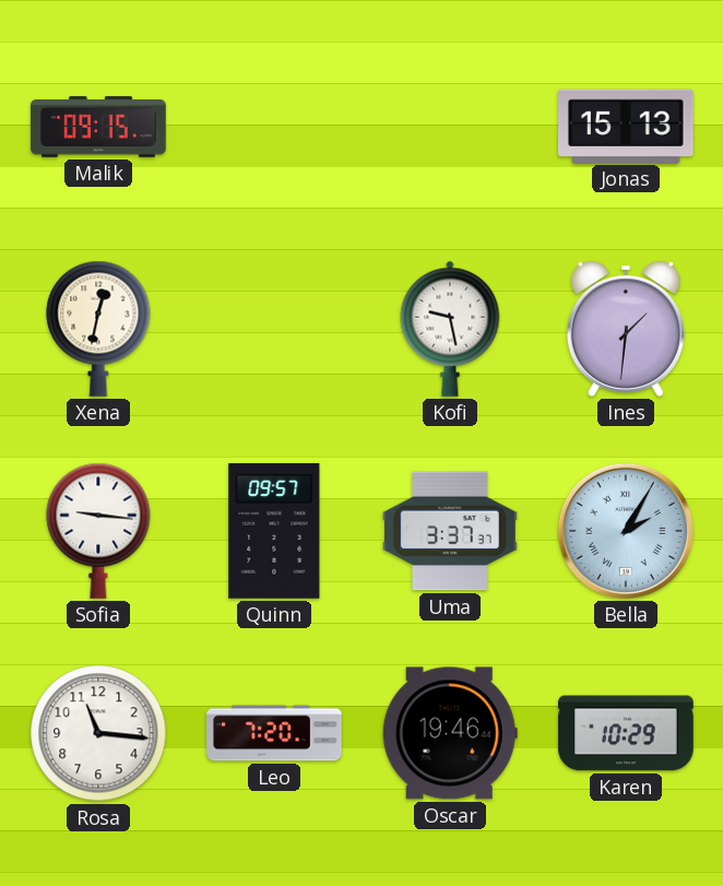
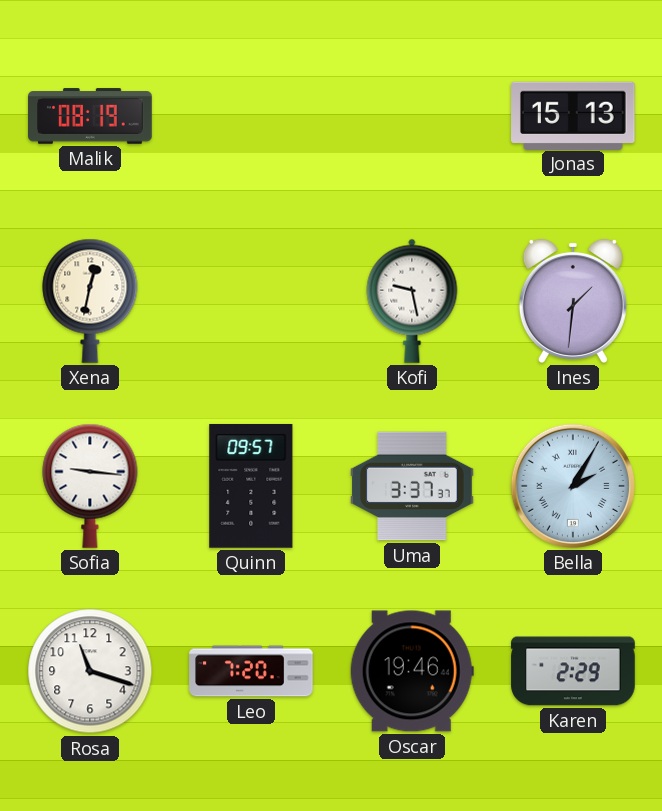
Malik: 09:15 -> 08:19 (90, 116)
Rosa: 11:16 -> 11:18 (90, 671)
Karen: 10:29 -> 2:29 (573, 671)
